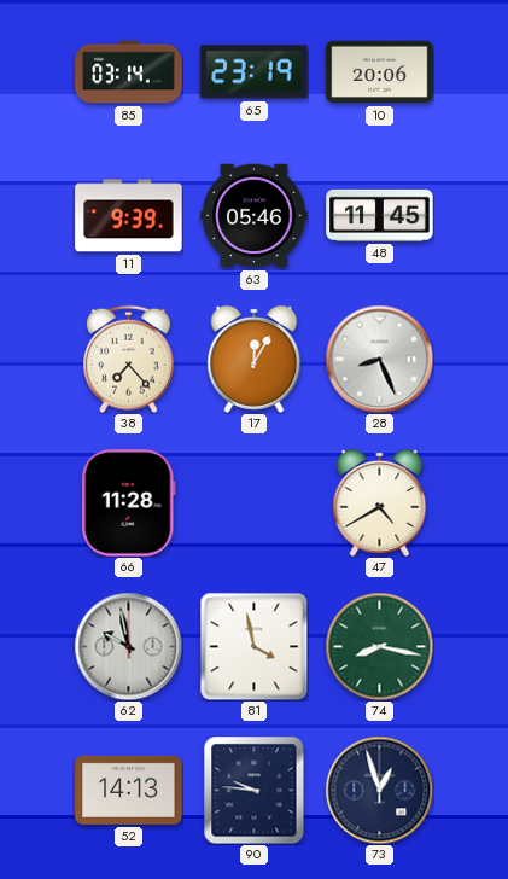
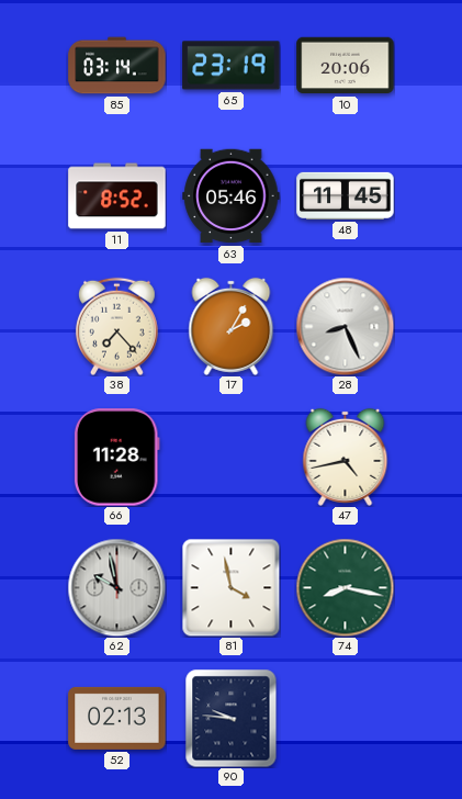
11: 9:39 -> 8:52 (117, 196)
17: 12:05 -> 2:05 (232, 326)
47: 4:40 -> 4:43 (346, 457)
52: 14:13 -> 02:13 (117, 718)
73: 12:57 -> none (379, 790)
